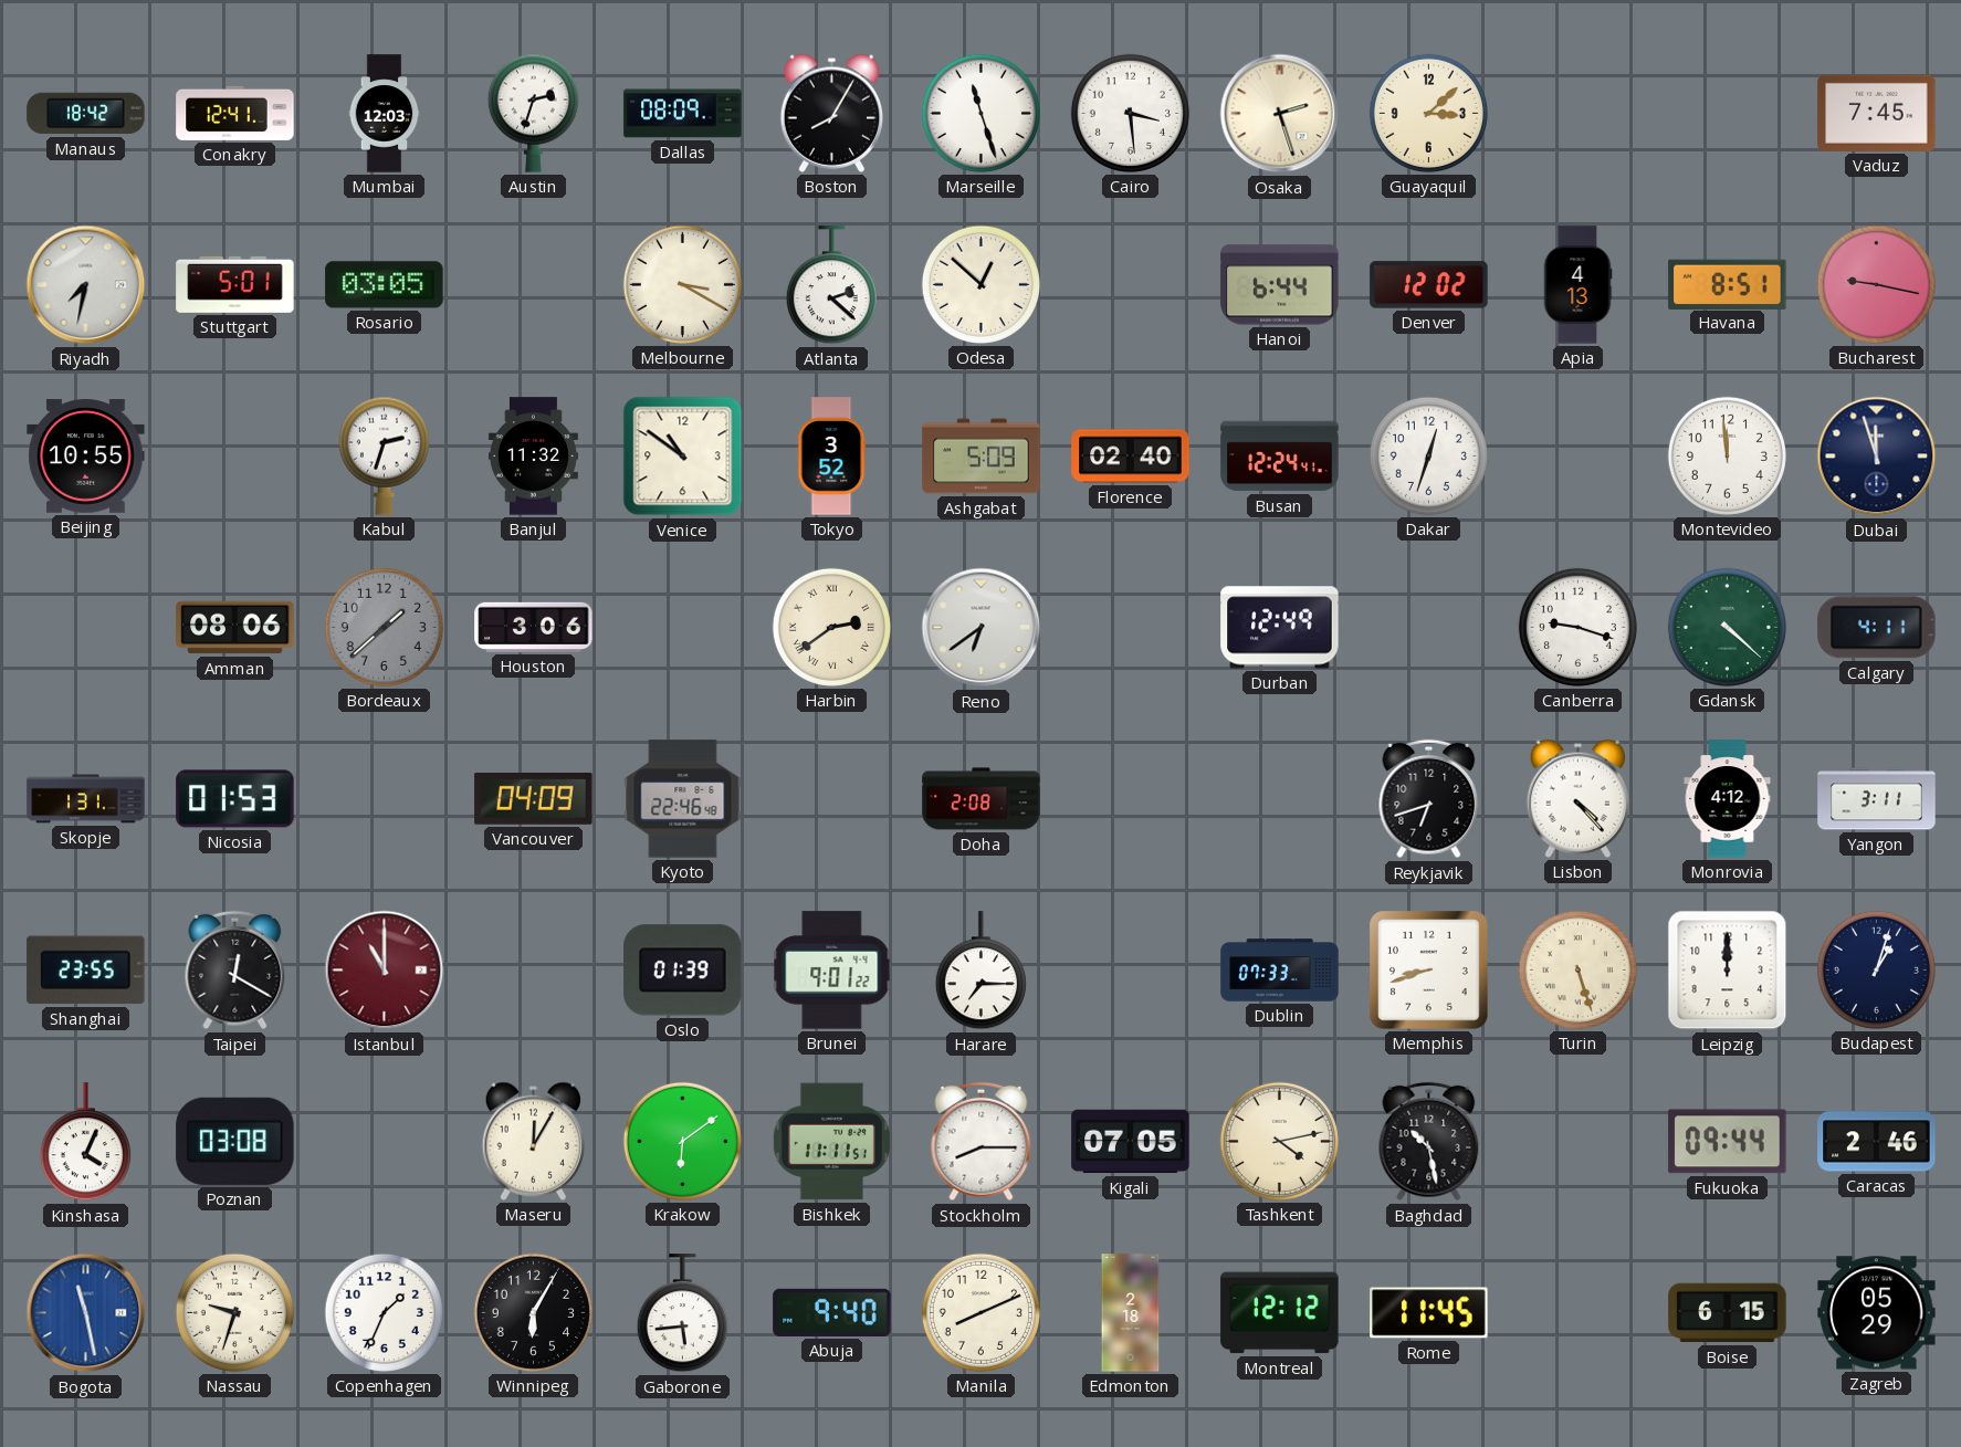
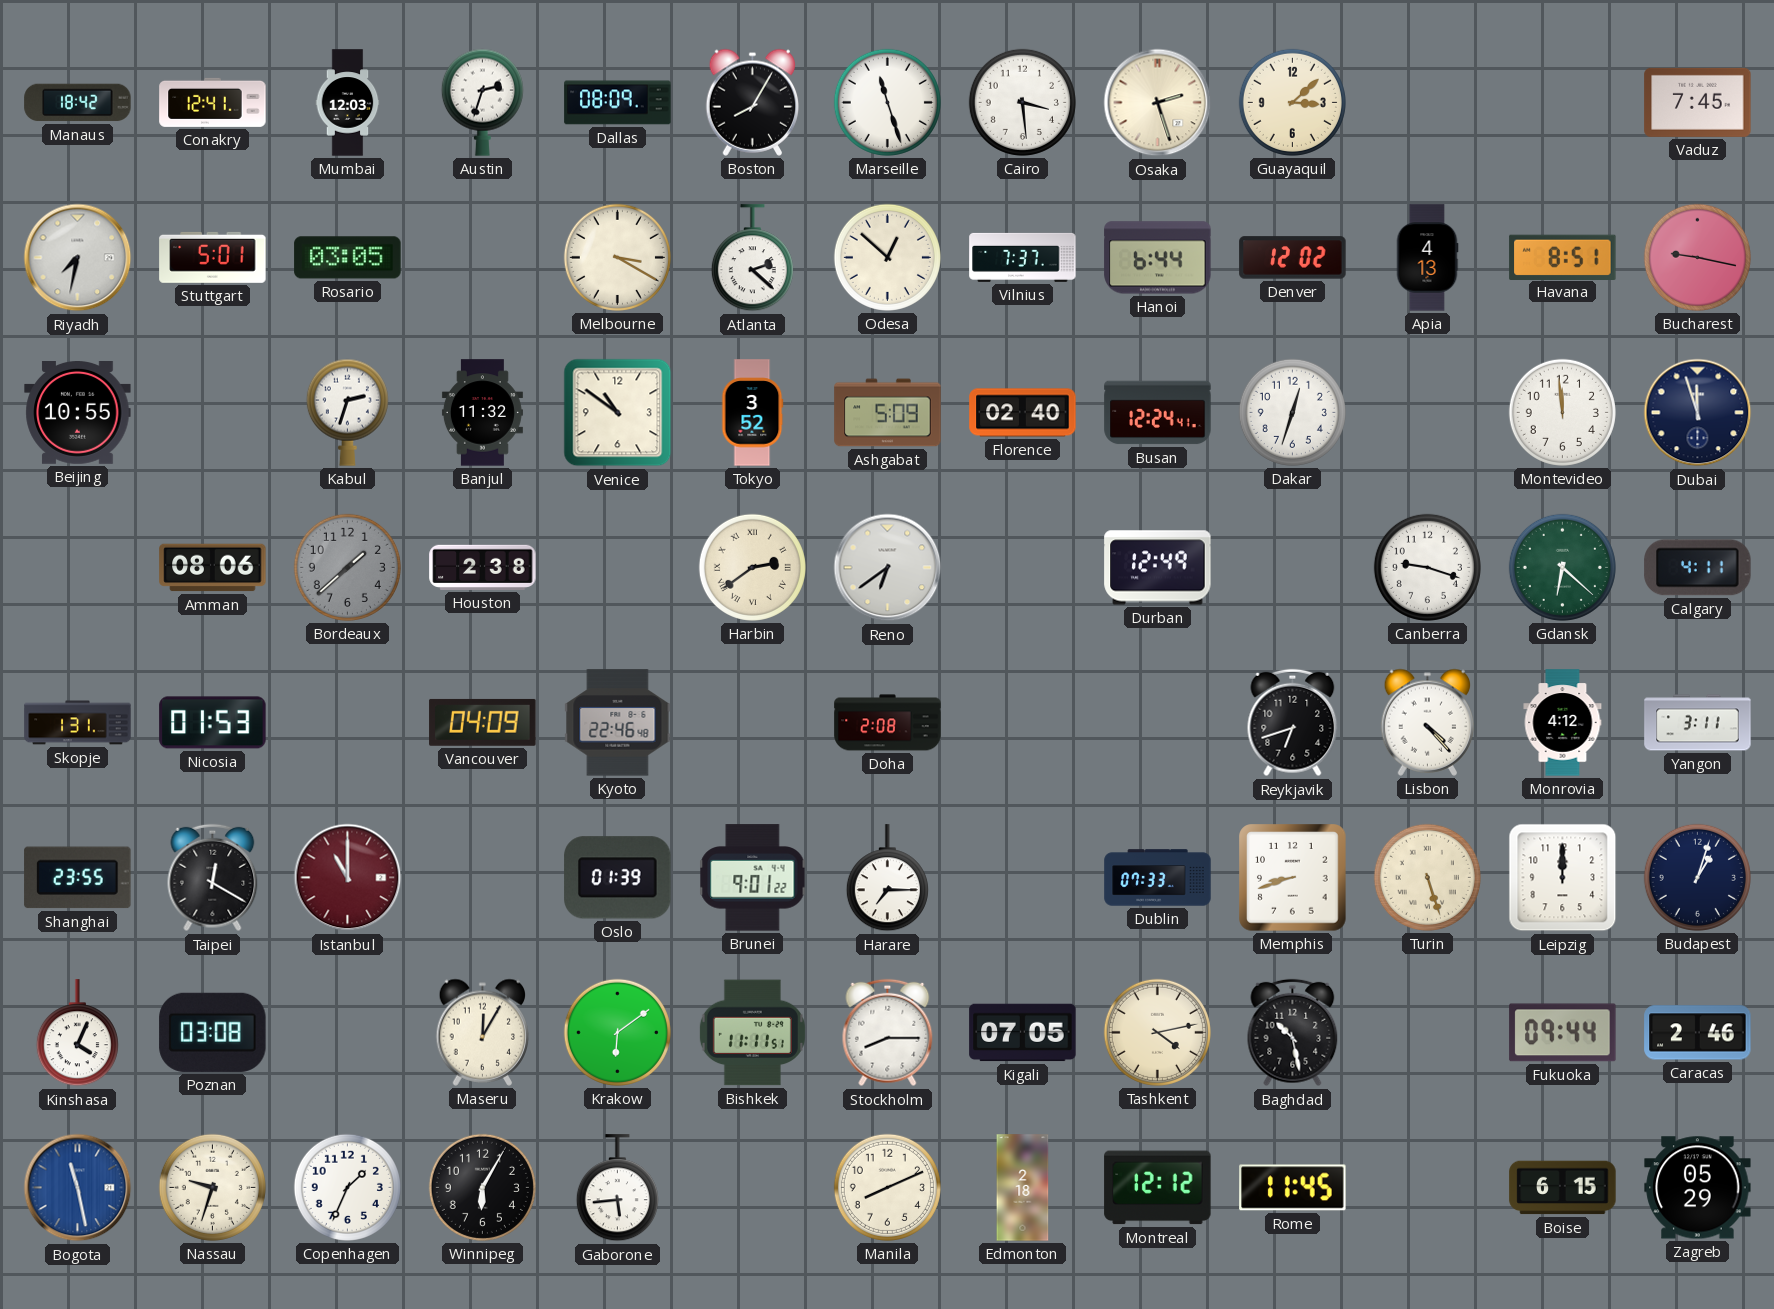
Vilnius: none -> 7:37 (1023, 257)
Houston: 3:06 -> 2:38 (483, 567)
Gdansk: 4:22 -> 6:22 (1562, 567)
Abuja: 9:40 -> none (832, 1312)
